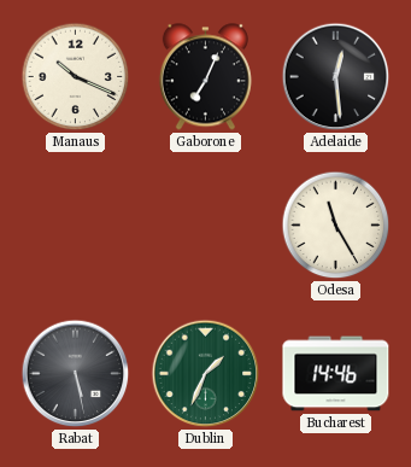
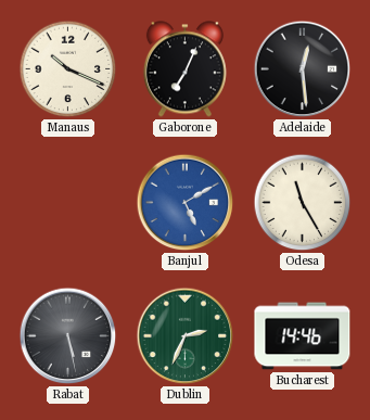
Banjul: none -> 5:10 (186, 203)
Dublin: 1:34 -> 2:34 (186, 336)
